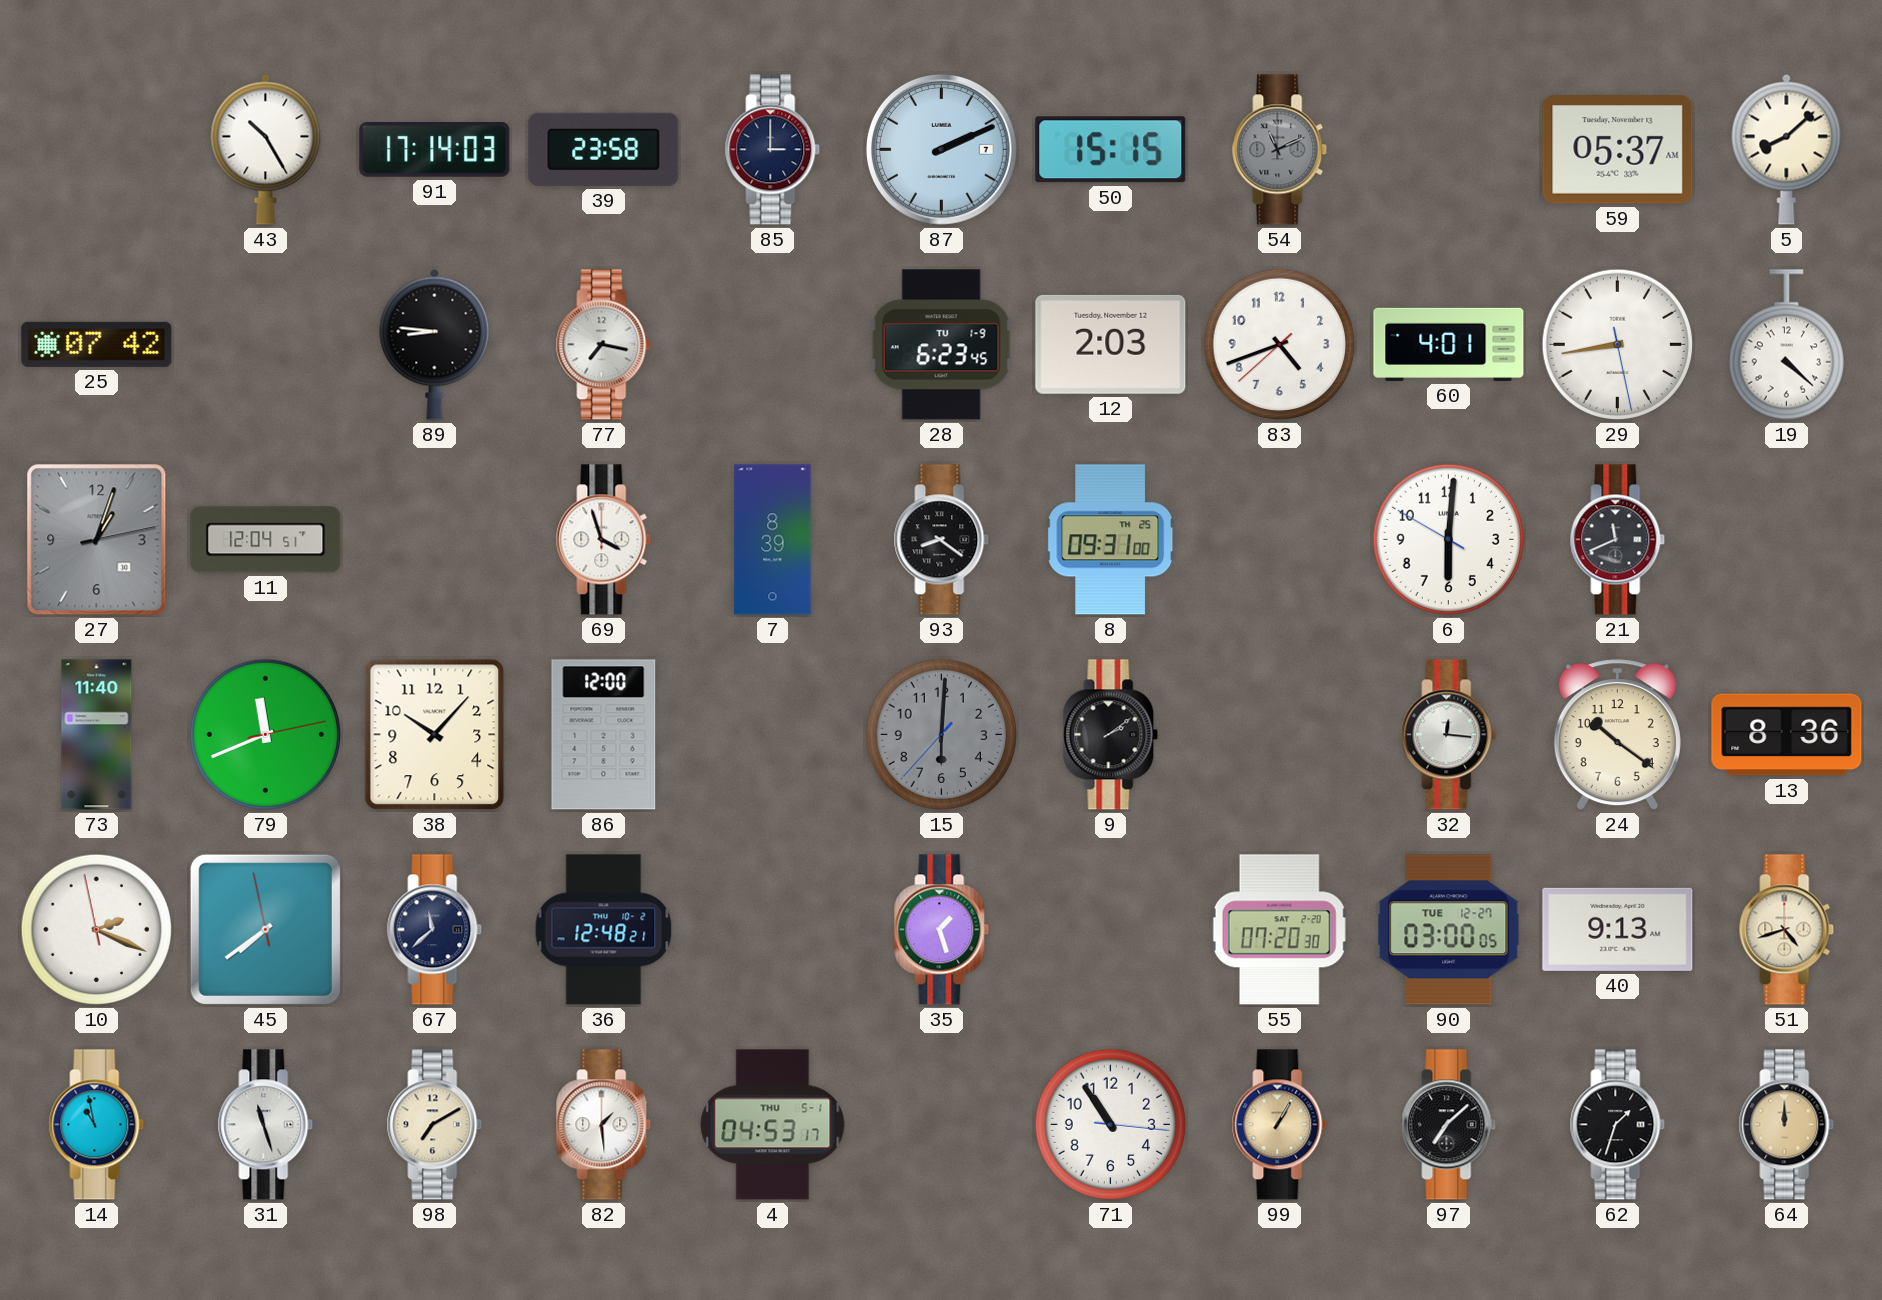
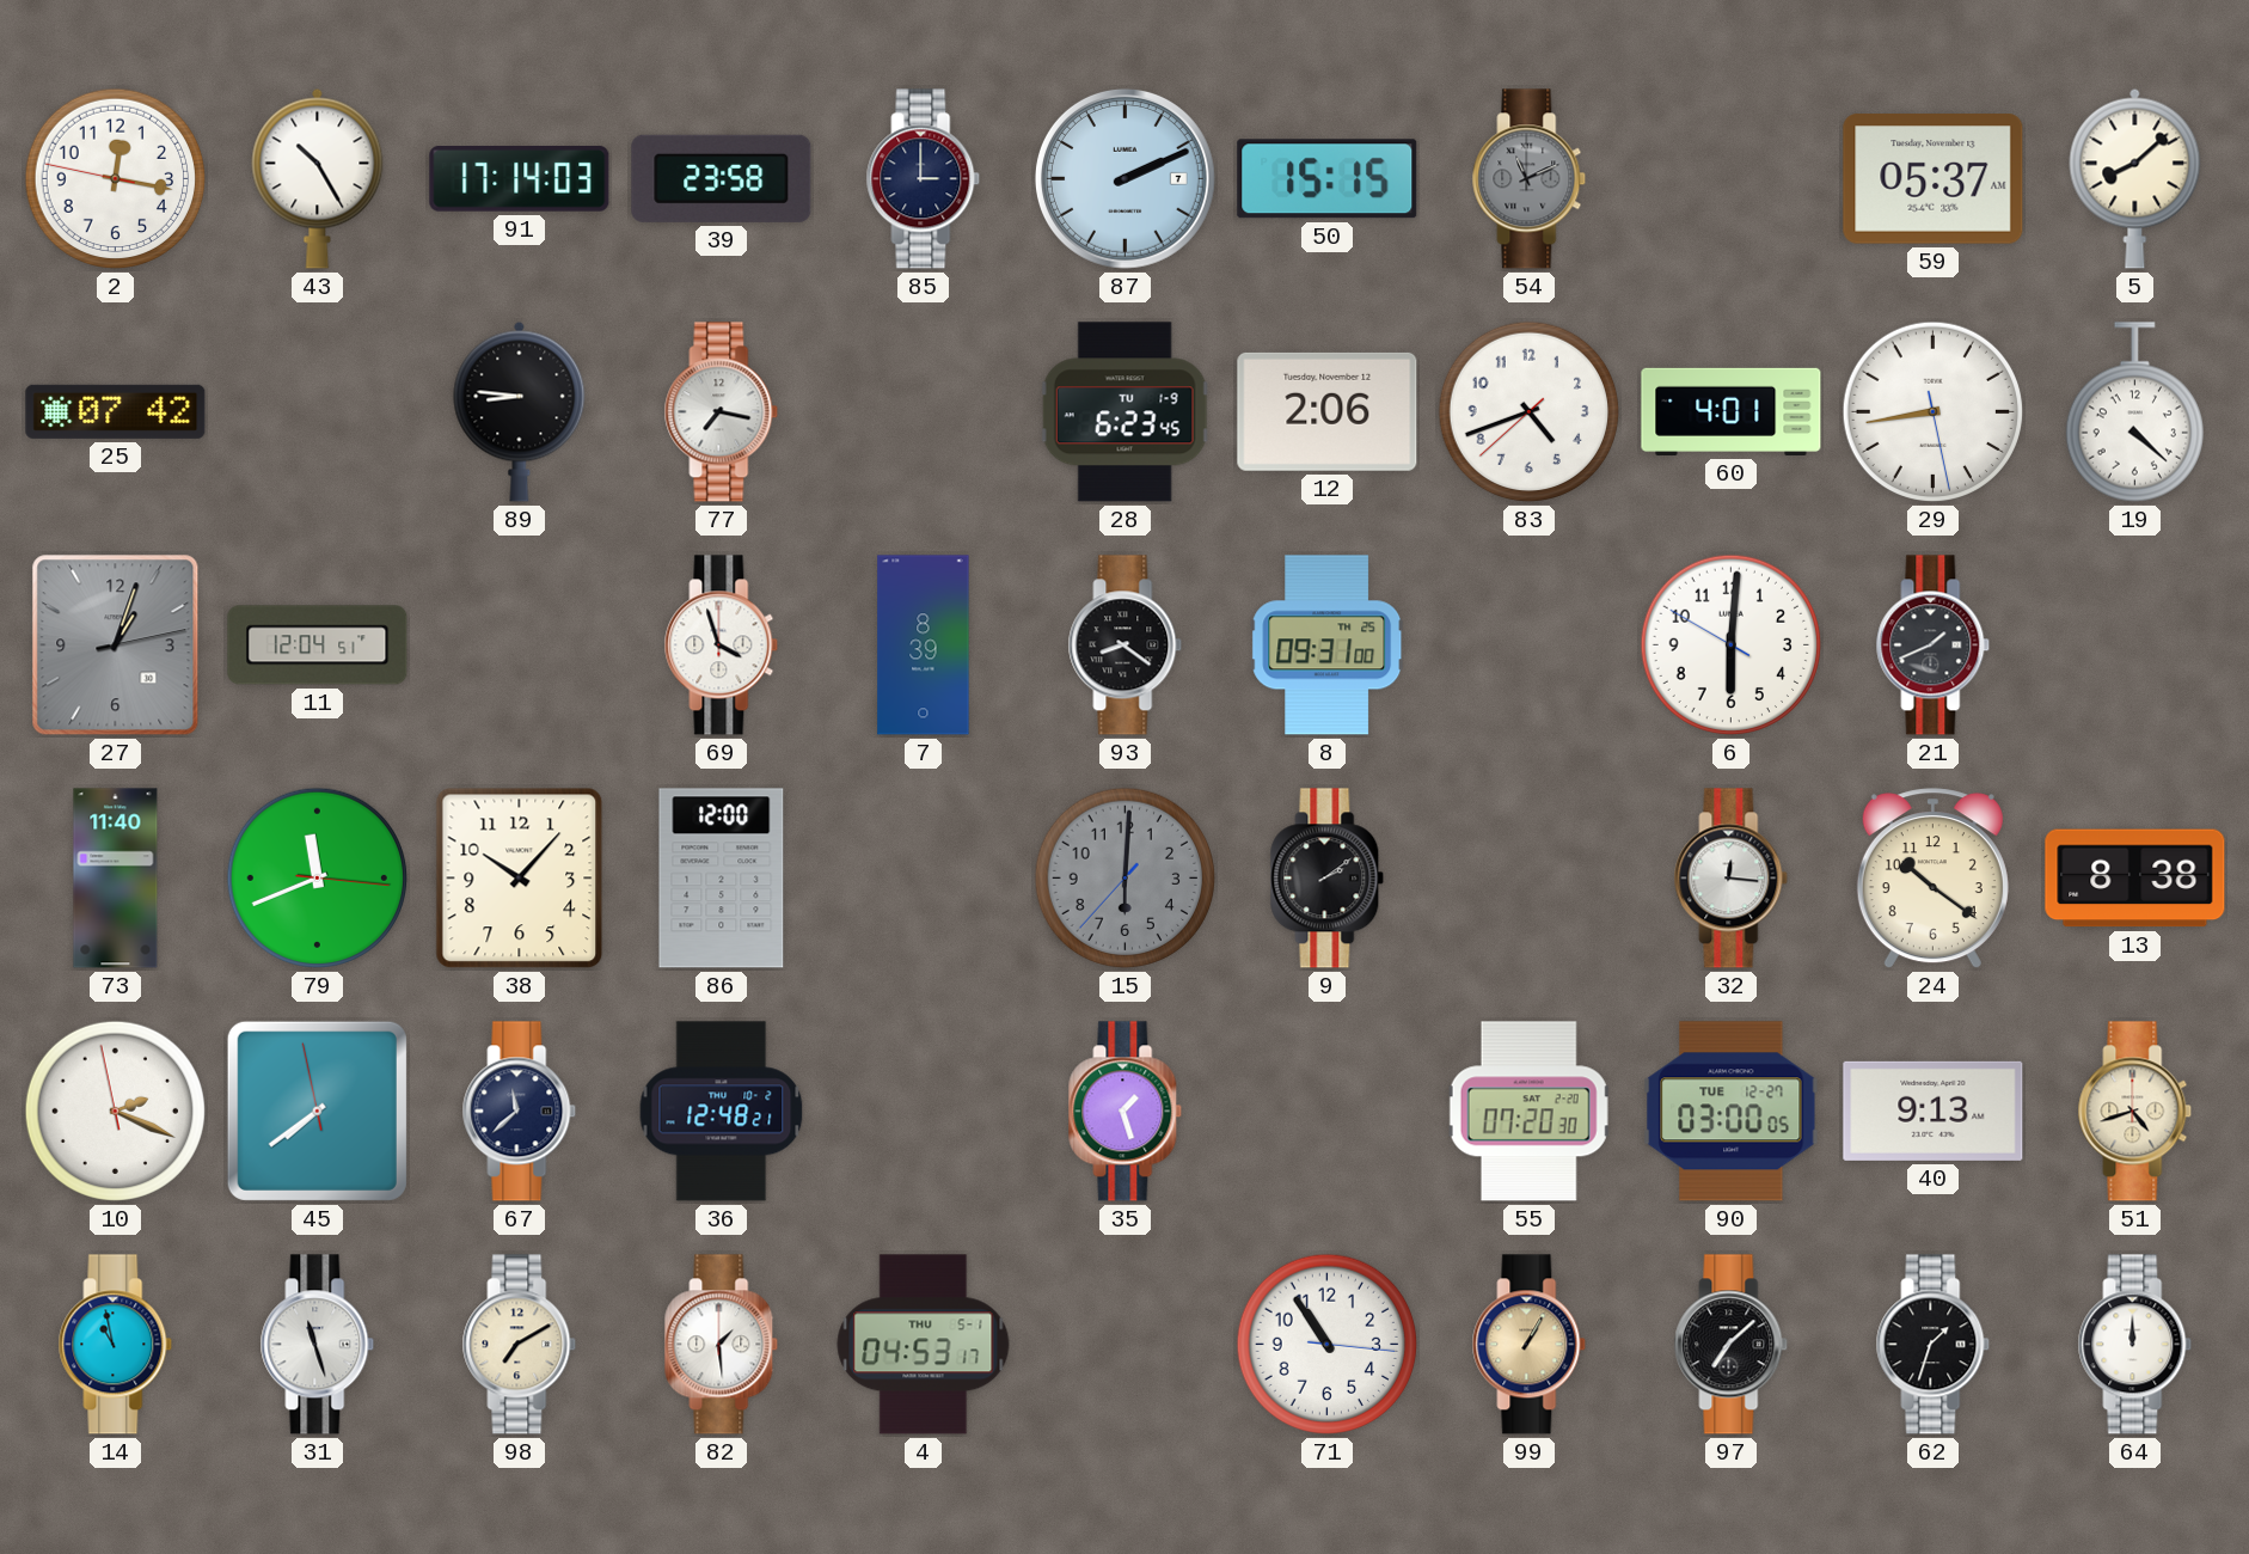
2: none -> 12:16 (116, 179)
12: 2:03 -> 2:06 (1328, 411)
21: 11:41 -> 1:41 (1934, 646)
79: 11:41:13 -> 11:41:16 (318, 879)
13: 8:36 -> 8:38 (2135, 879)
64 dial: champagne -> white (2135, 1345)
